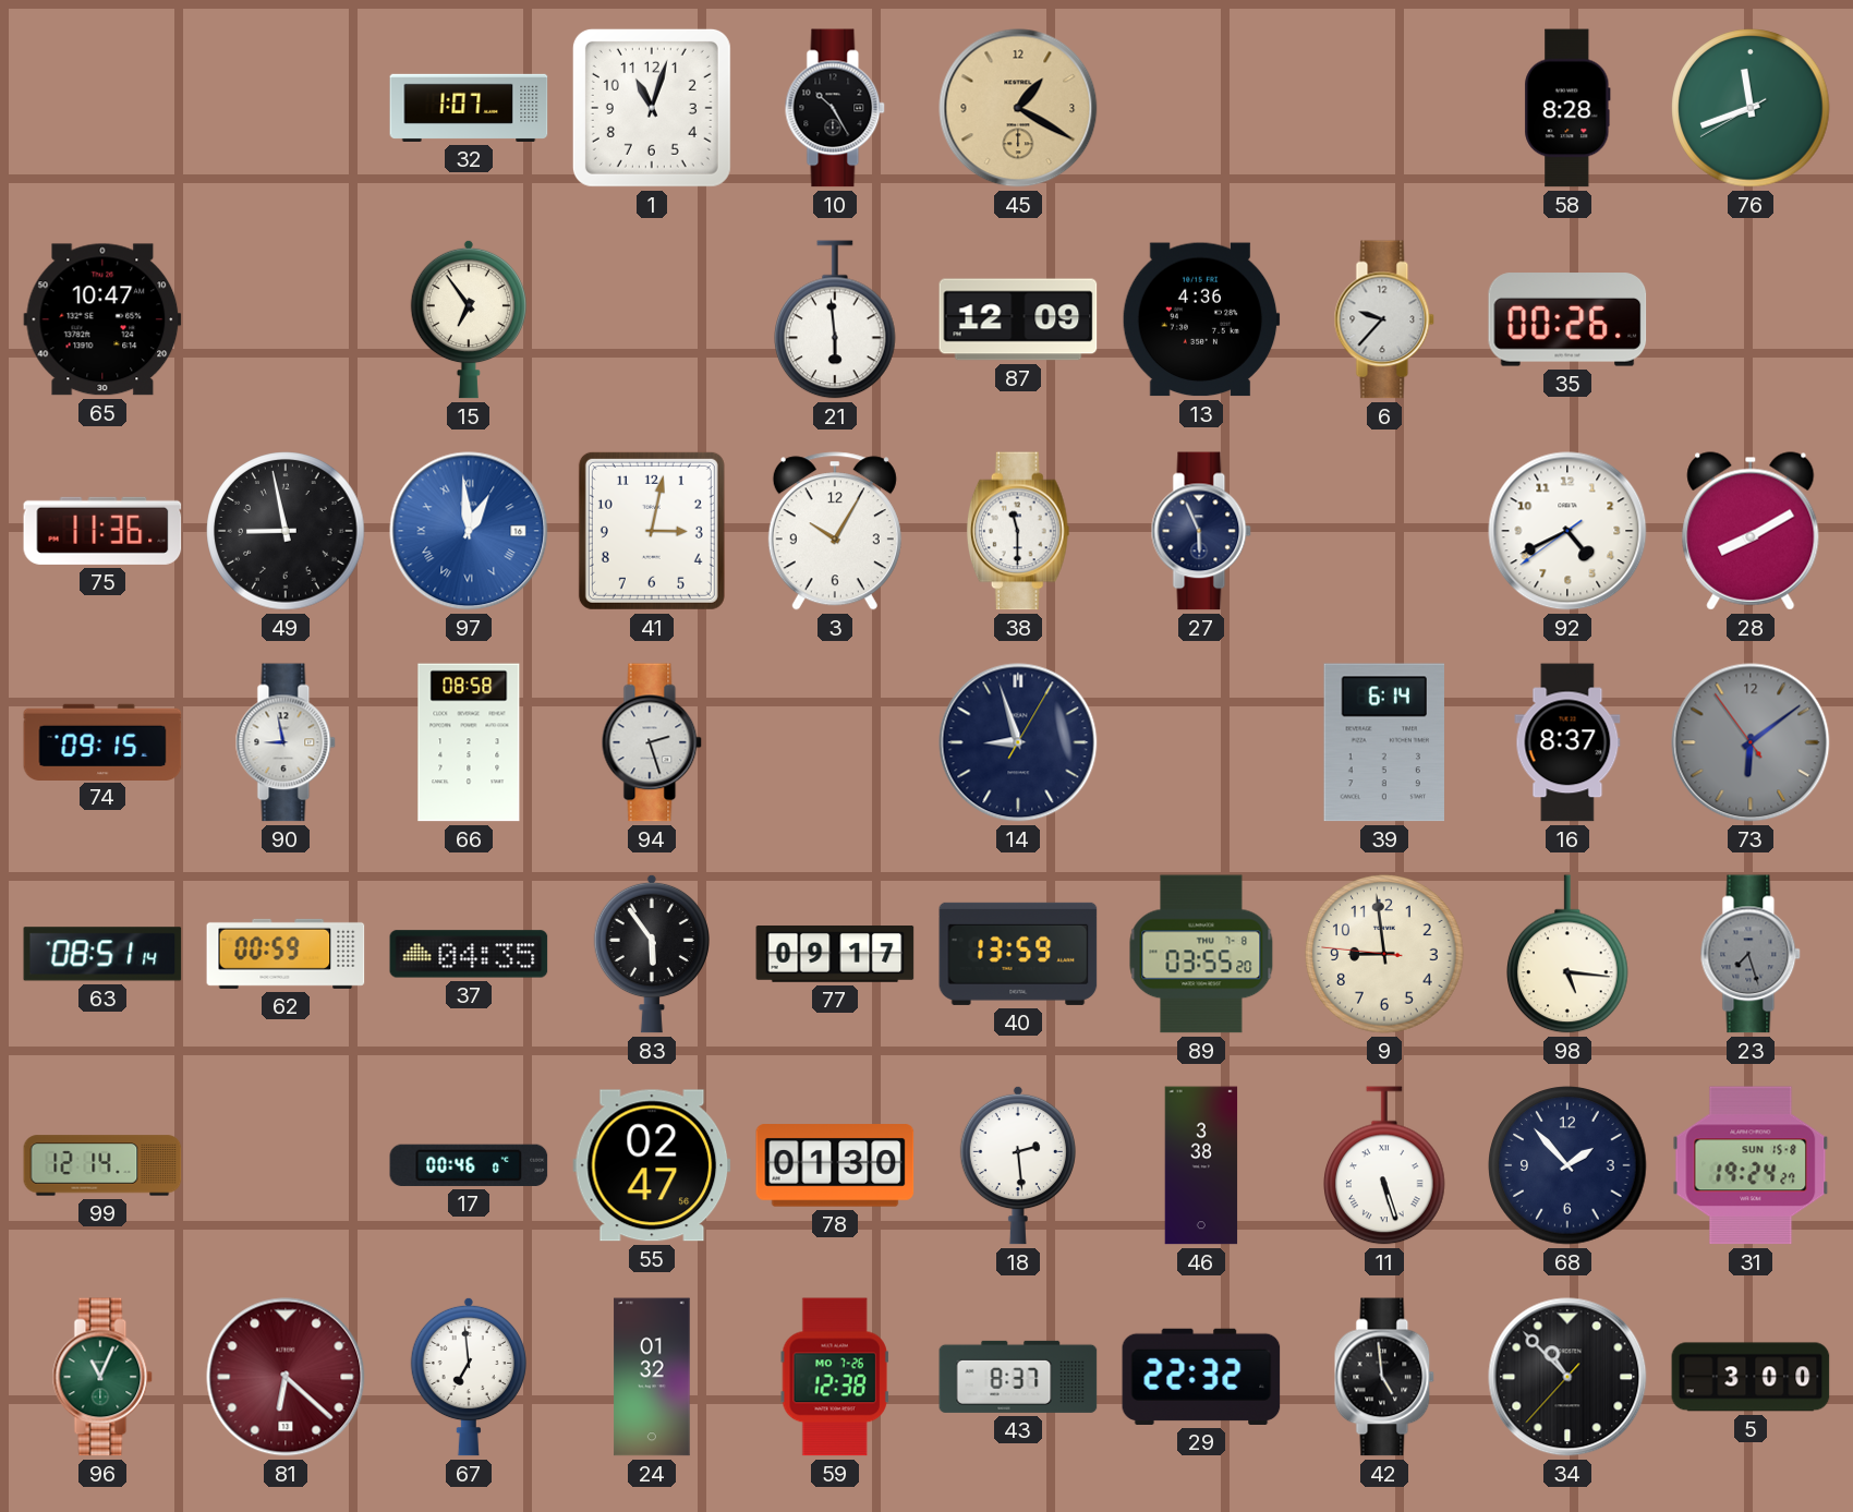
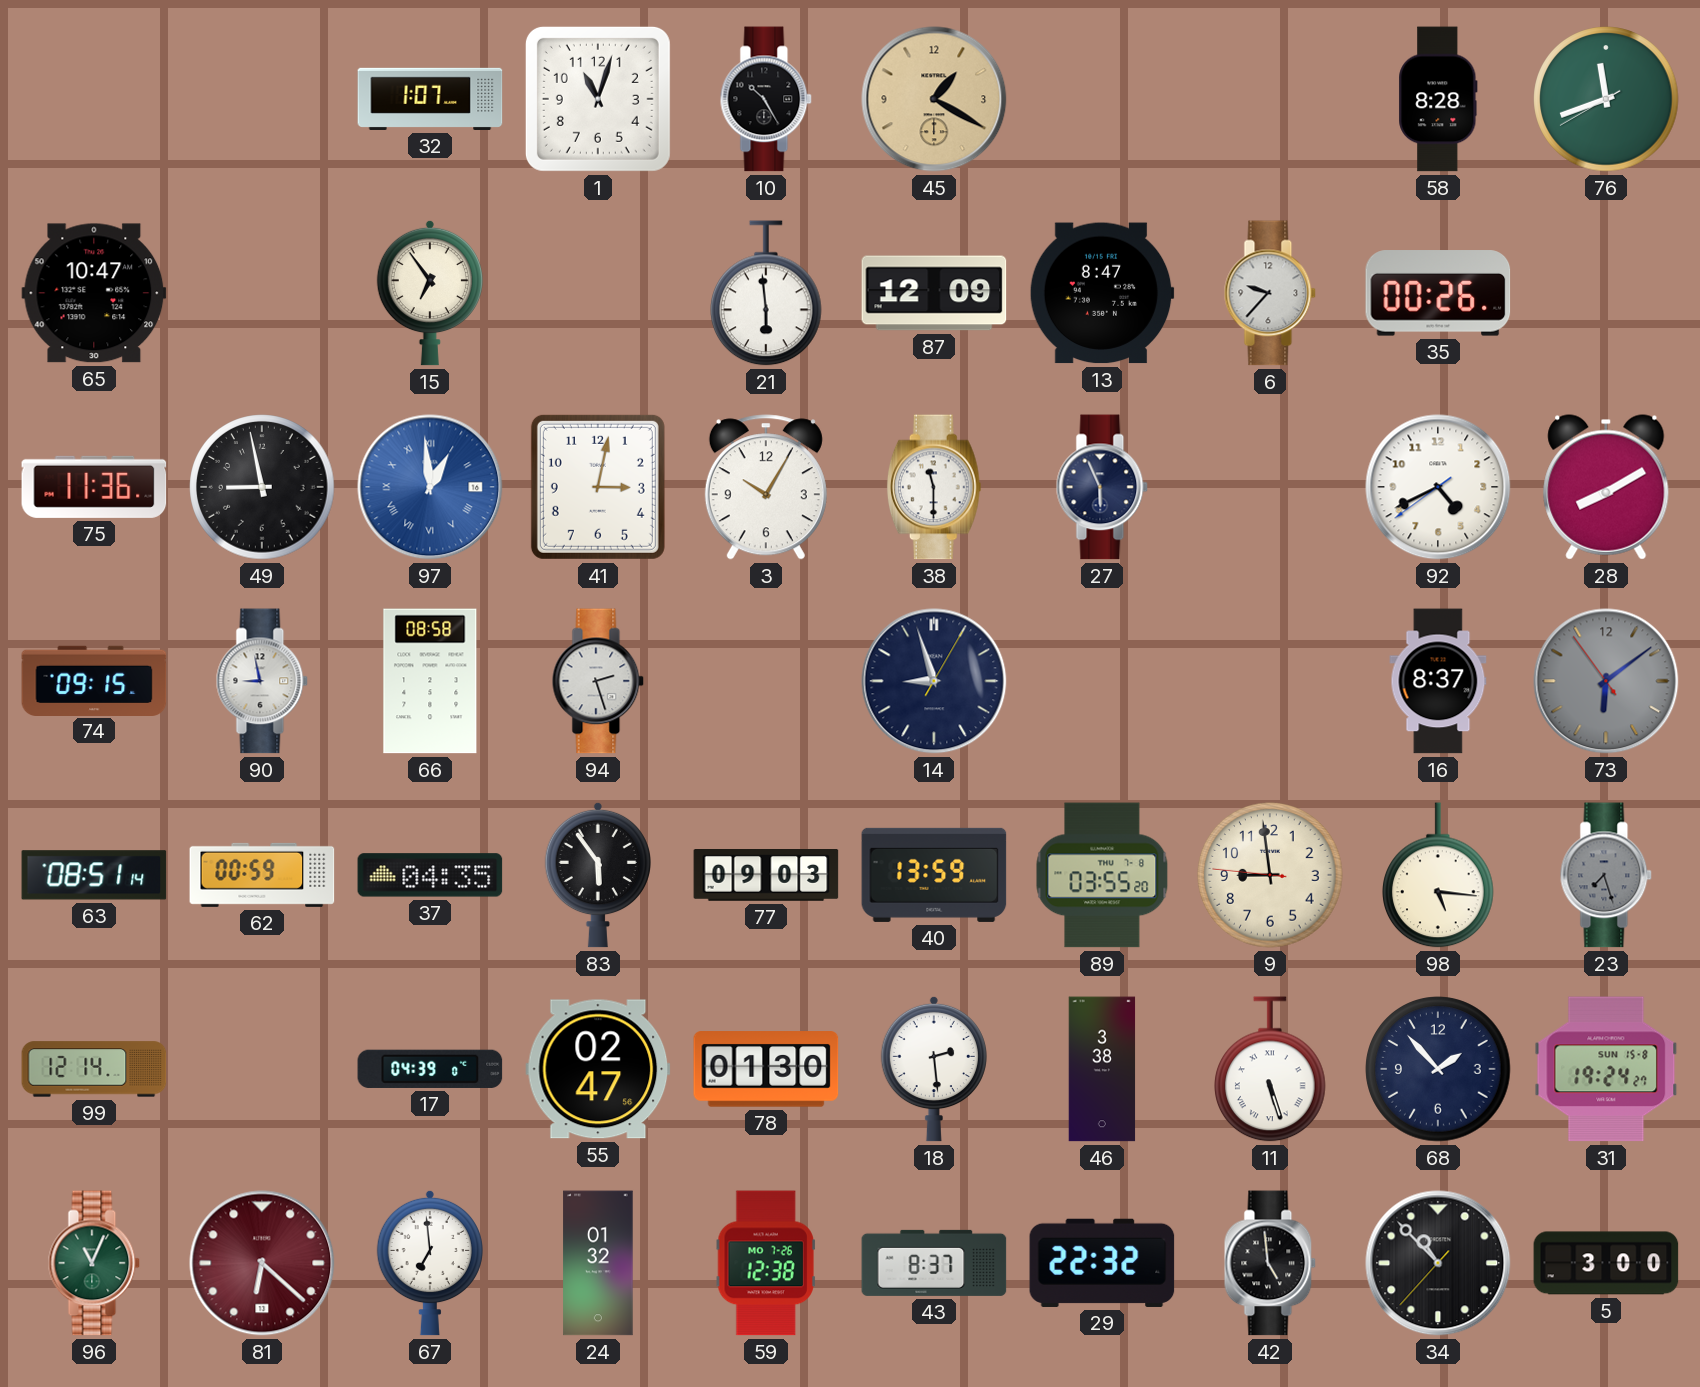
13: 4:36 -> 8:47 (1102, 293)
39: 6:14 -> none (1383, 742)
77: 09:17 -> 09:03 (766, 876)
17: 00:46 -> 04:39 (430, 1069)
